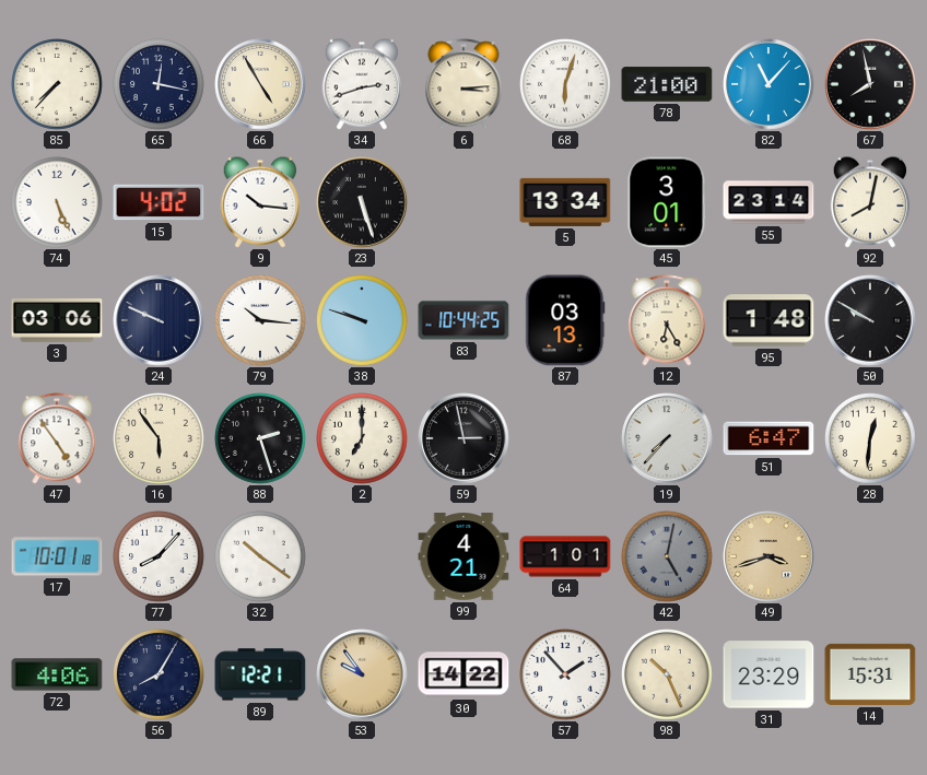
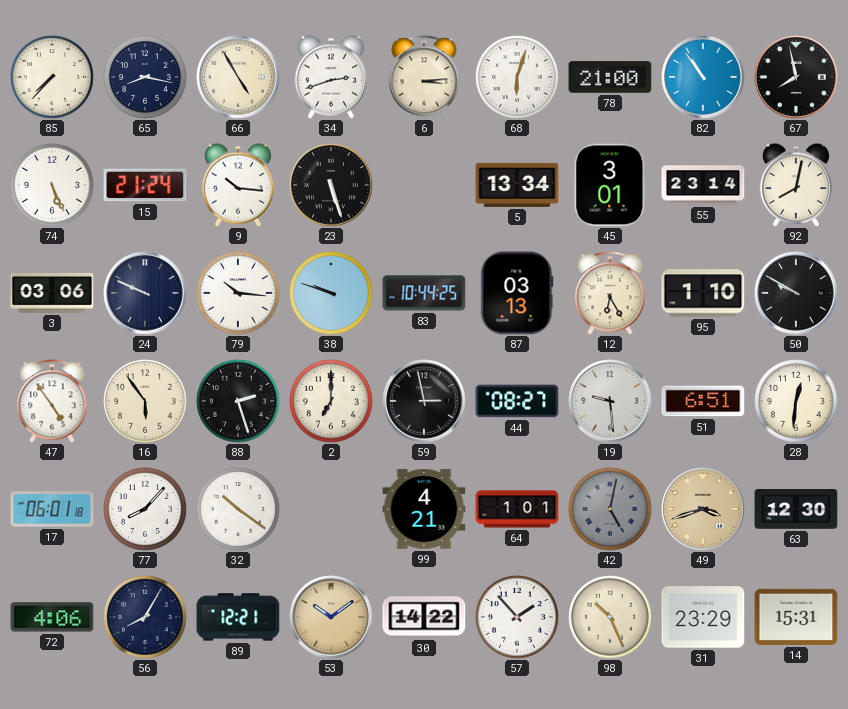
65: 12:17 -> 8:17 (146, 78)
82: 11:07 -> 10:54 (703, 77)
15: 4:02 -> 21:24 (145, 185)
95: 1:48 -> 1:10 (703, 293)
44: none -> 08:27 (517, 401)
19: 7:37 -> 9:29 (610, 401)
51: 6:47 -> 6:51 (703, 401)
17: 10:01 -> 06:01 (52, 509)
63: none -> 12:30 (796, 510)
53: 9:54 -> 10:09 (331, 617)
